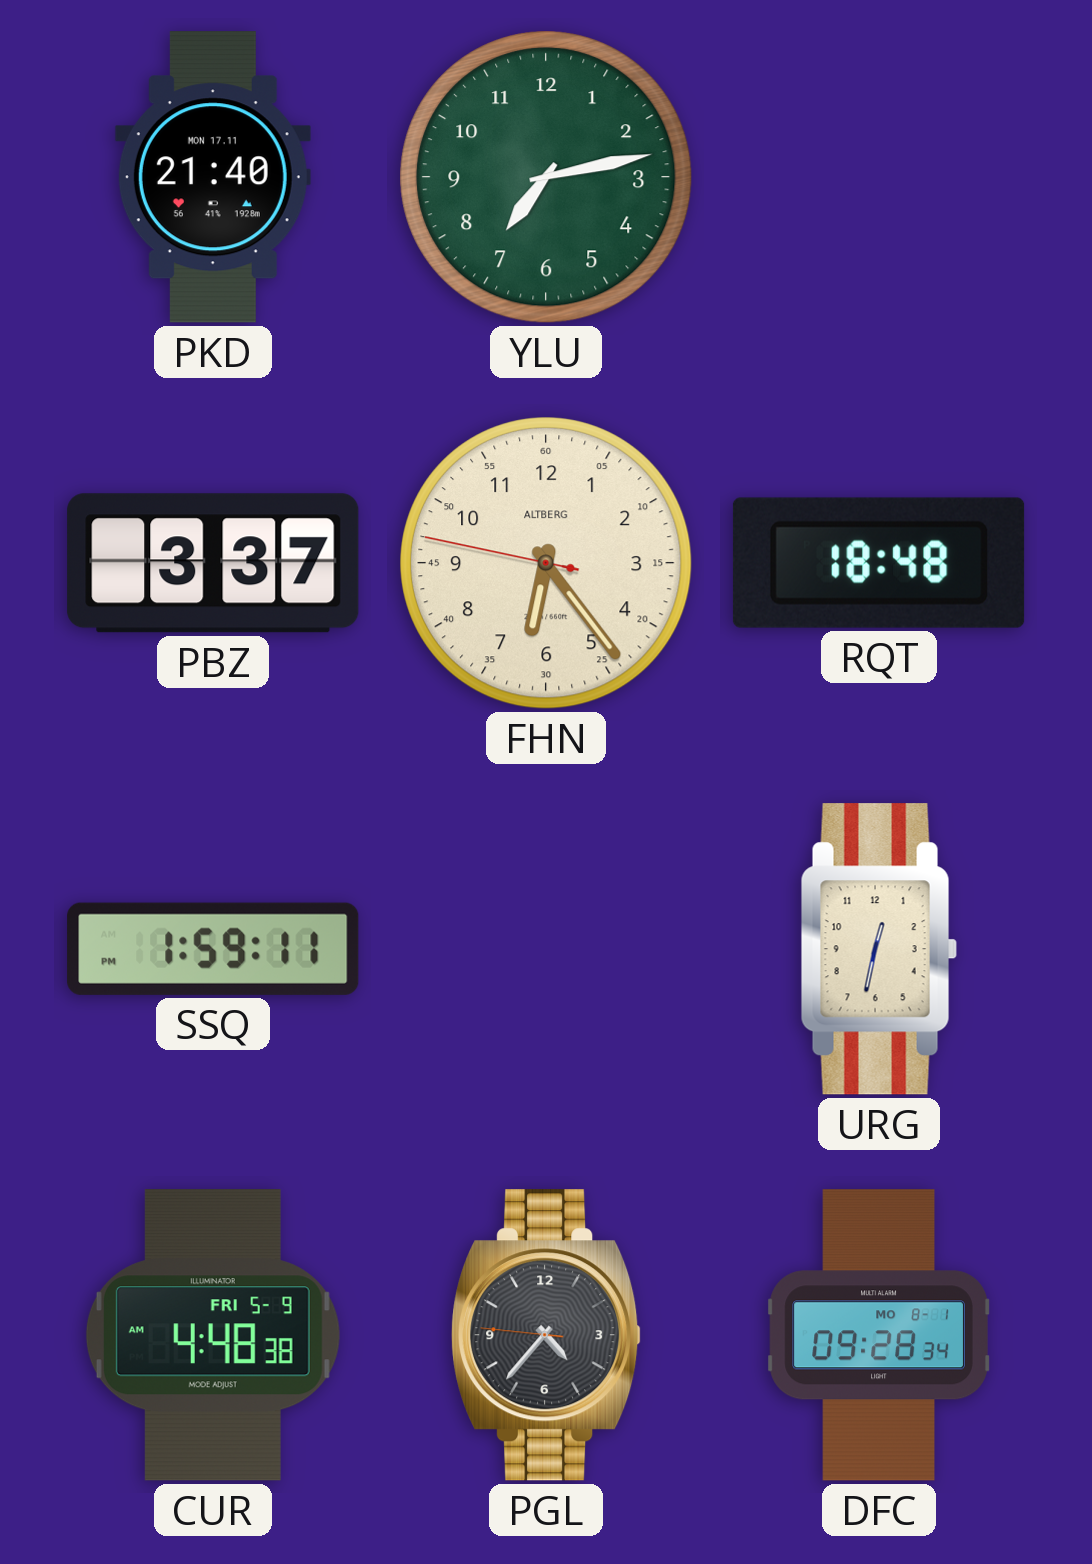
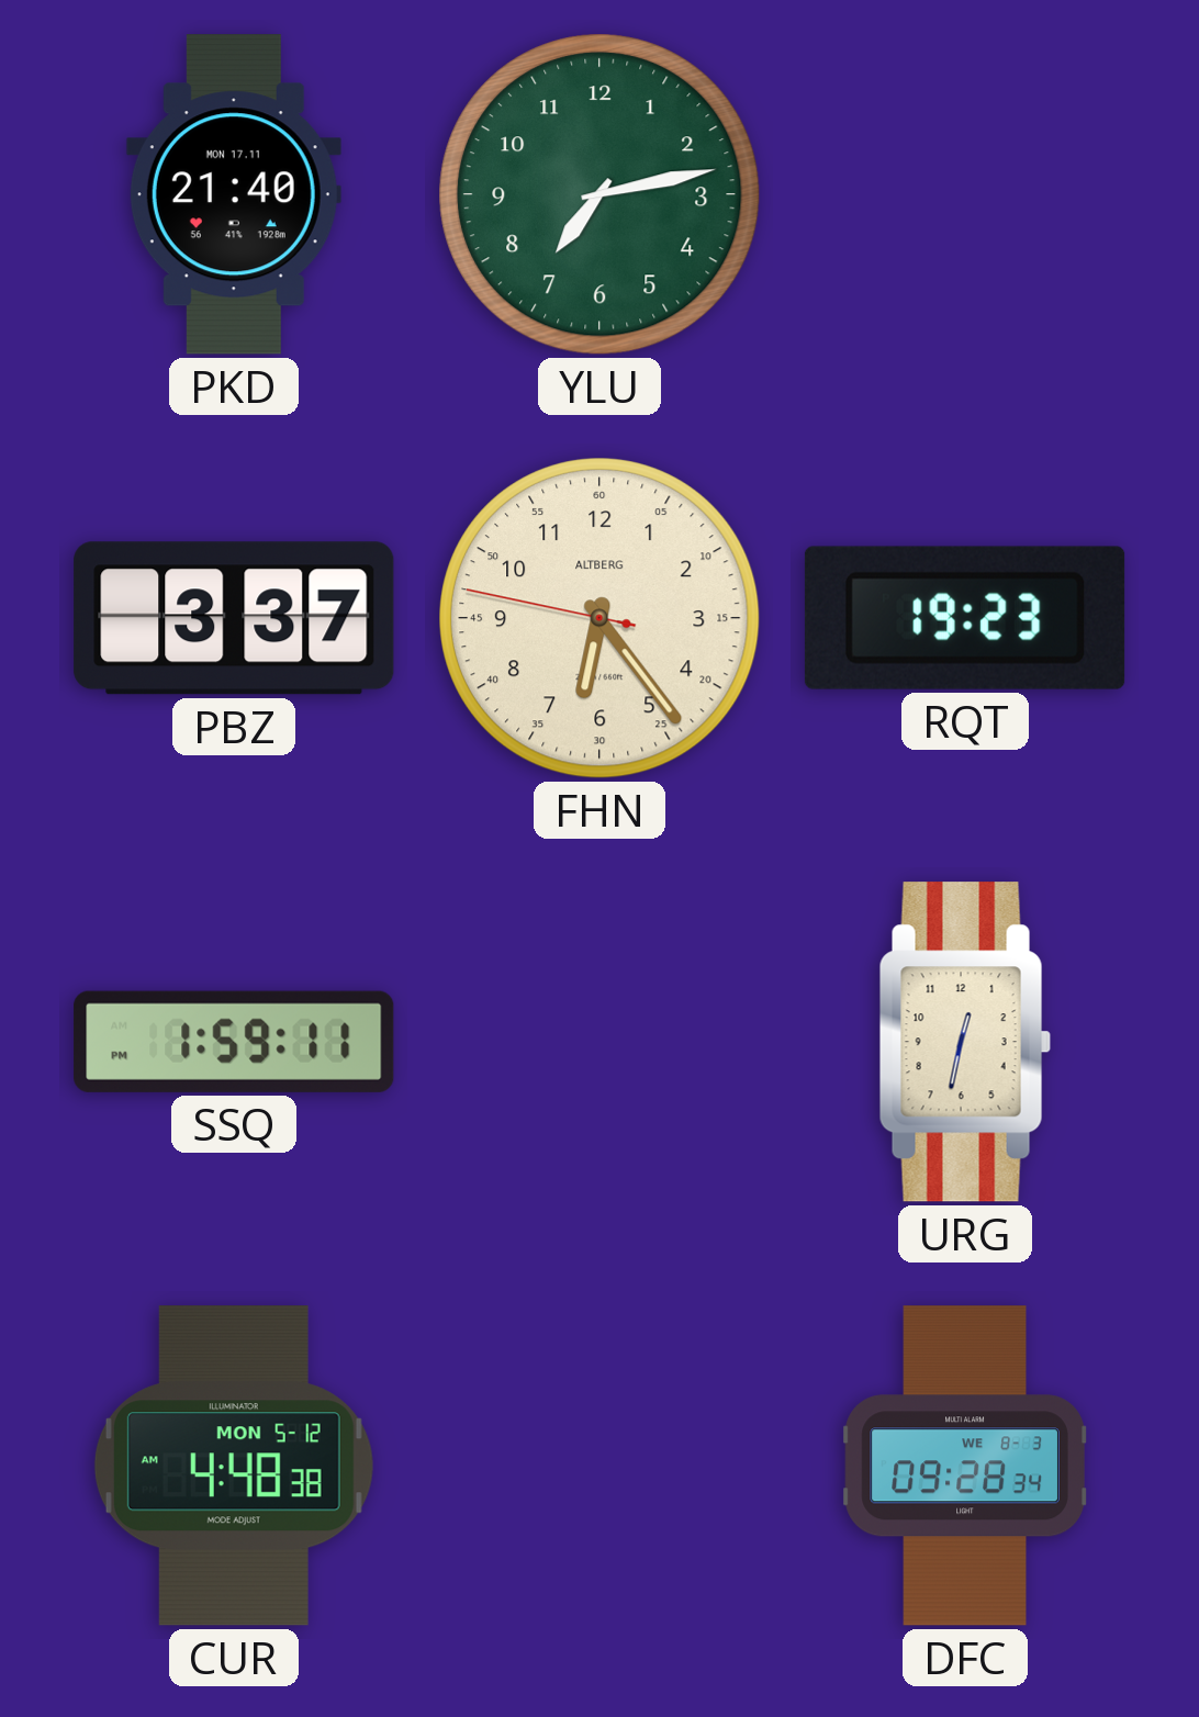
RQT: 18:48 -> 19:23 (965, 618)
CUR date: FRI 5-9 -> MON 5-12 (234, 1466)
PGL: 4:36 -> none (547, 1335)
DFC date: MO 8-1 -> WE 8-3 (965, 1466)
